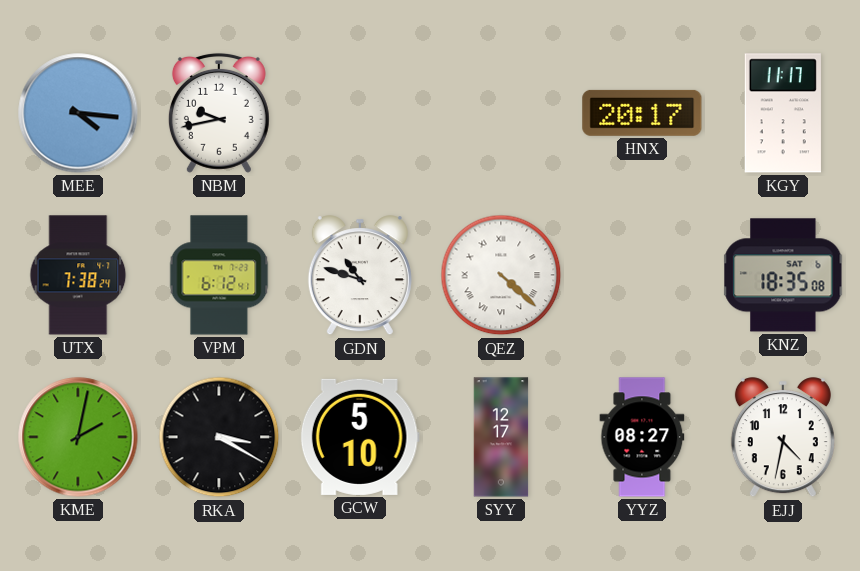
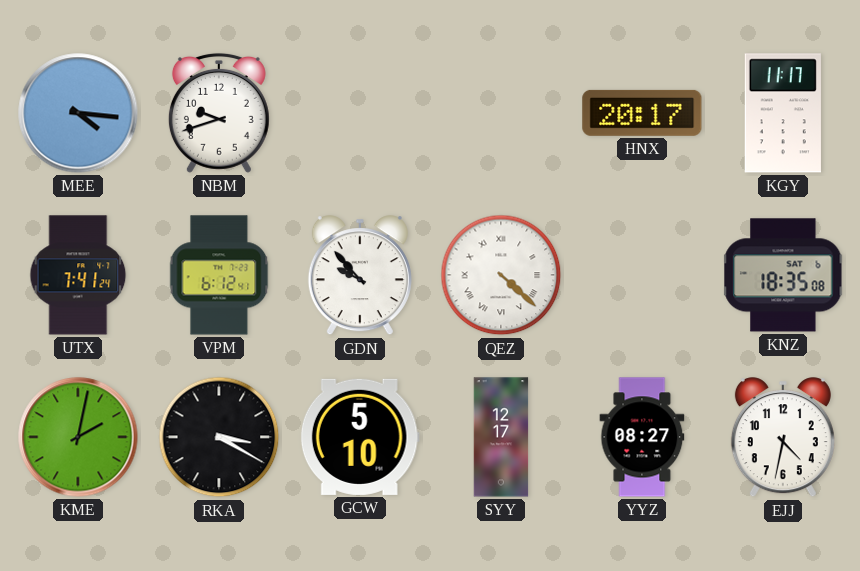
NBM: 9:43 -> 9:42 (219, 113)
UTX: 7:38 -> 7:41 (78, 275)
GDN: 10:48 -> 9:53 (360, 276)
